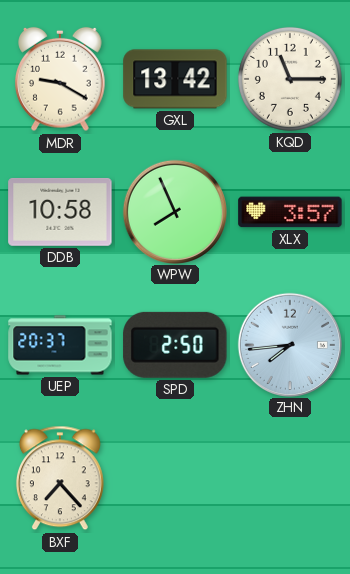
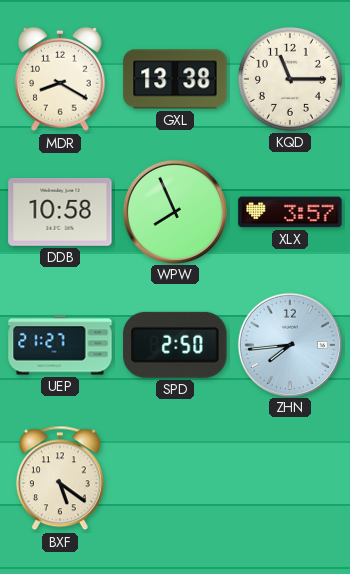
MDR: 9:20 -> 8:20 (60, 79)
GXL: 13:42 -> 13:38 (175, 79)
UEP: 20:37 -> 21:27 (60, 345)
BXF: 7:23 -> 5:21 (60, 478)
